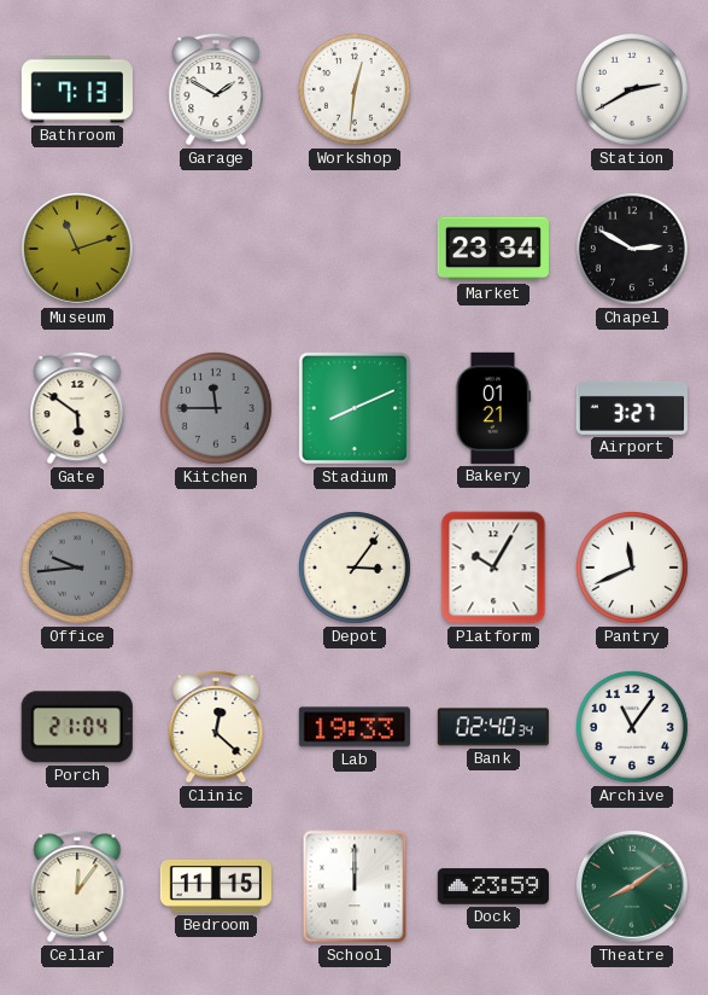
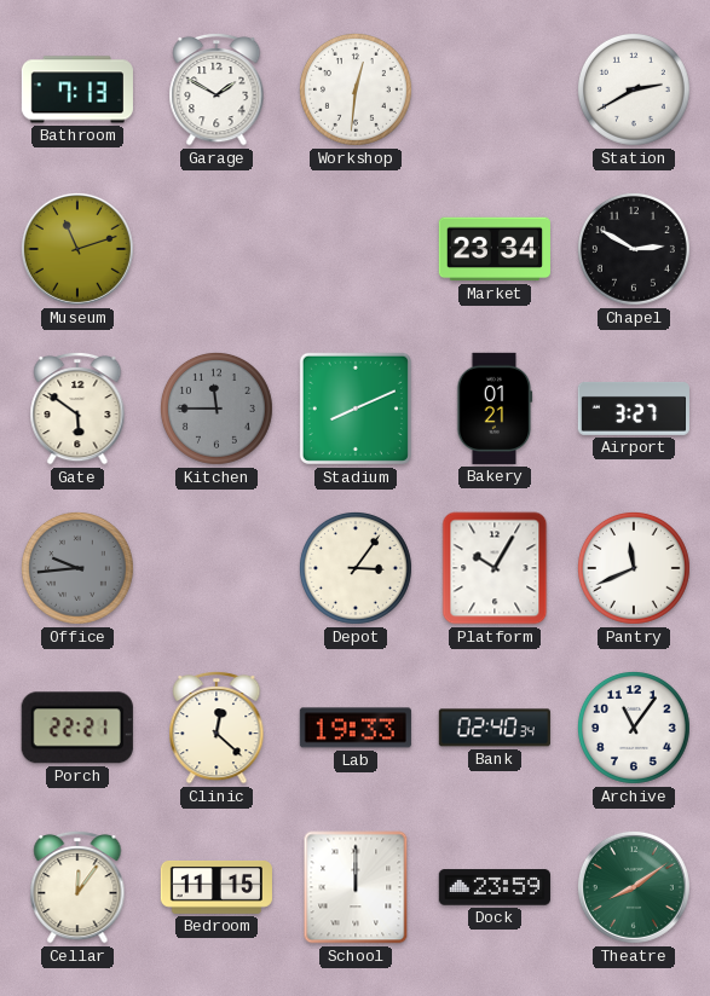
Porch: 21:04 -> 22:21 (77, 728)
